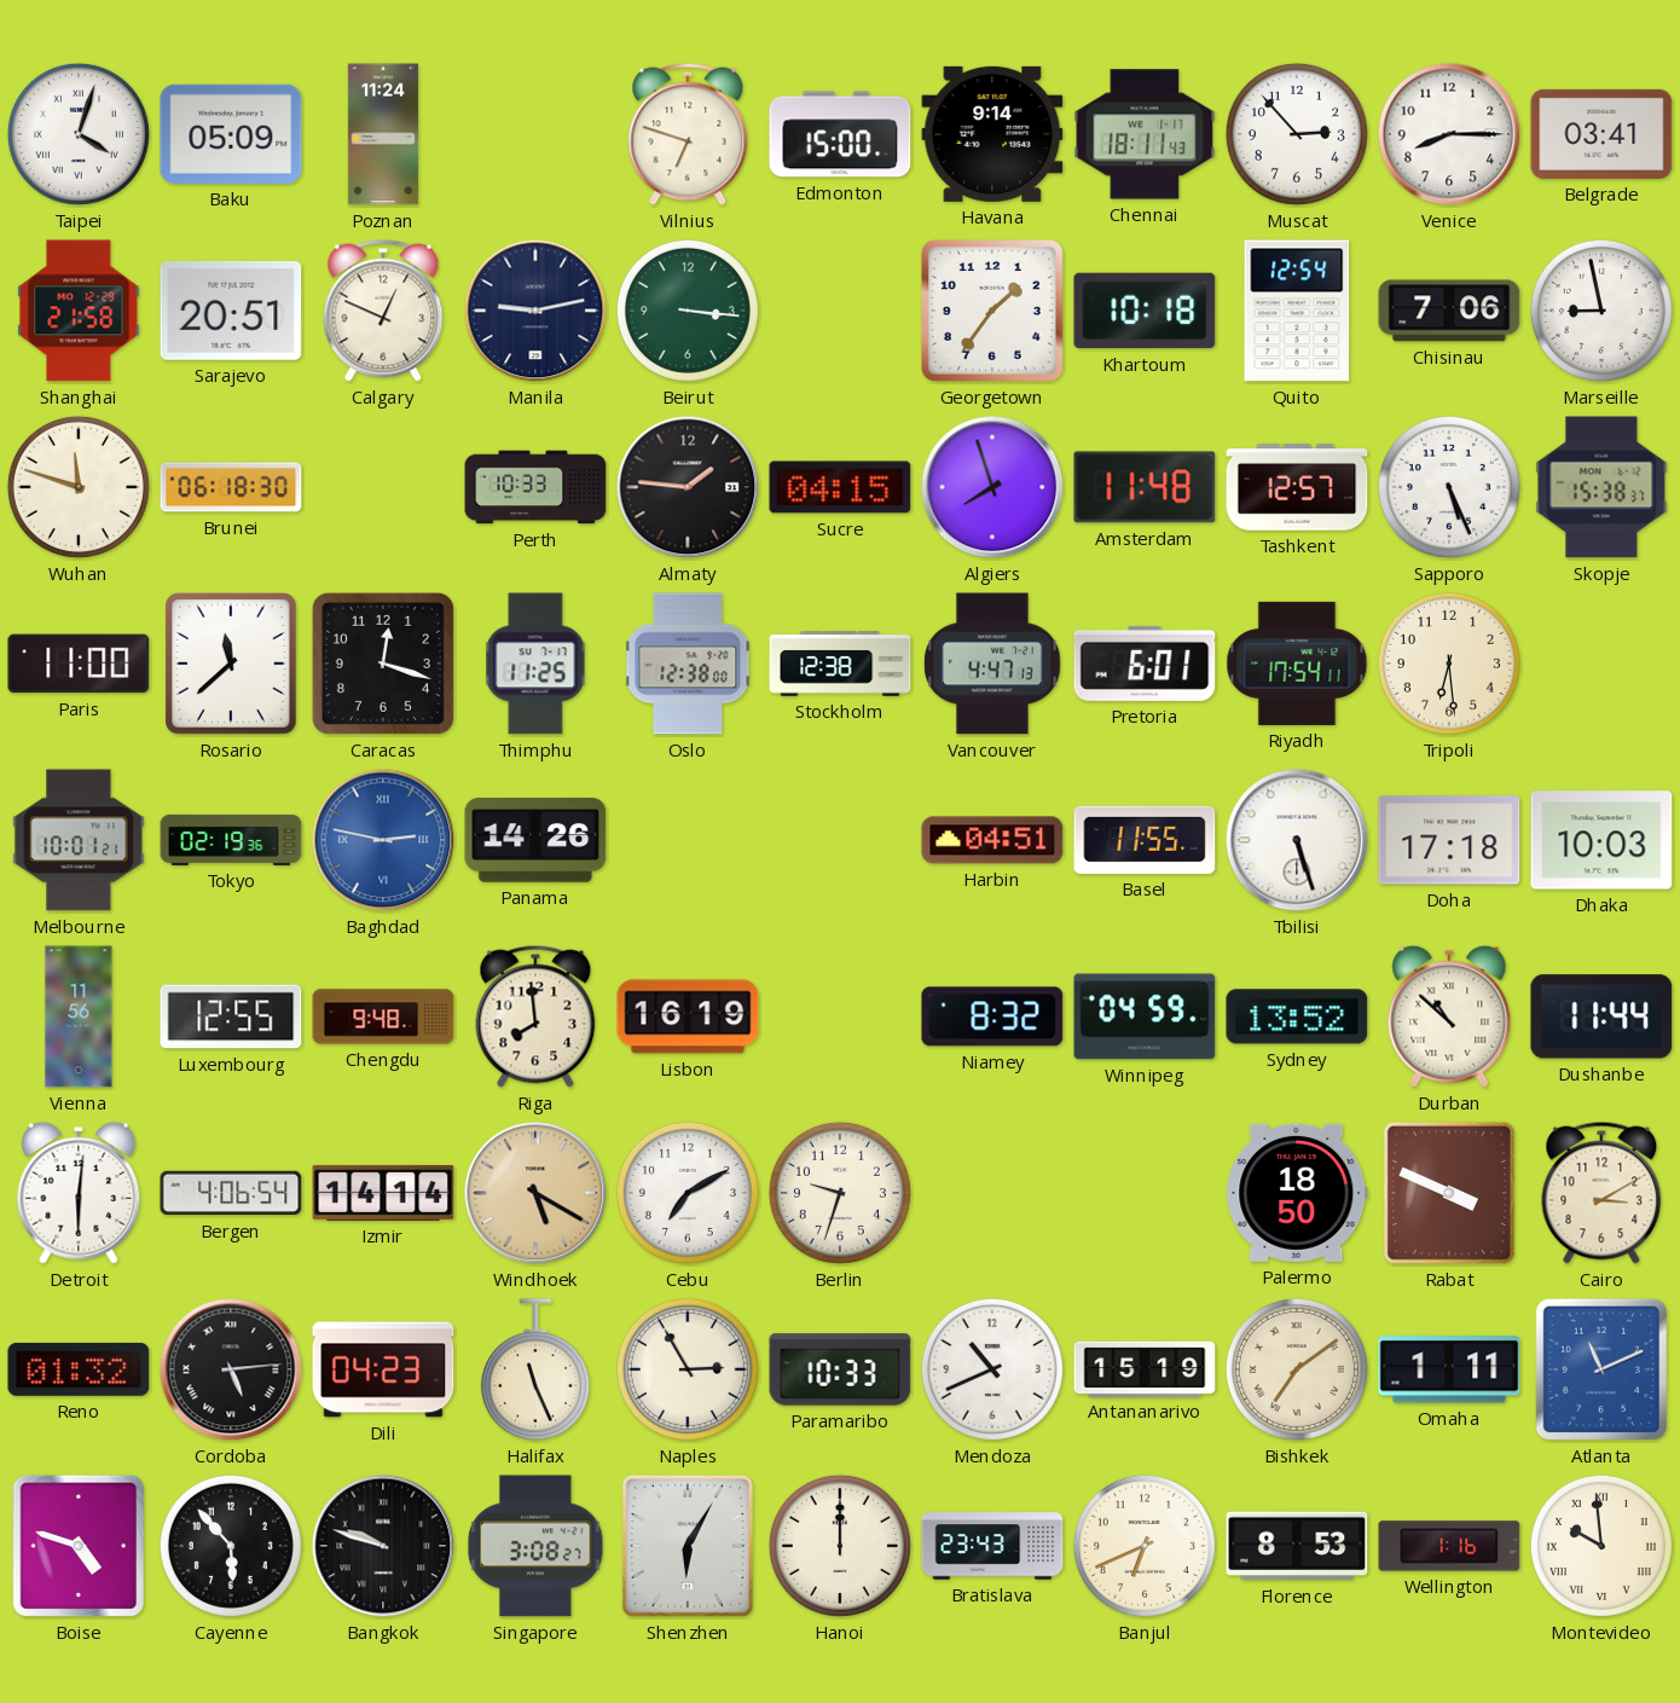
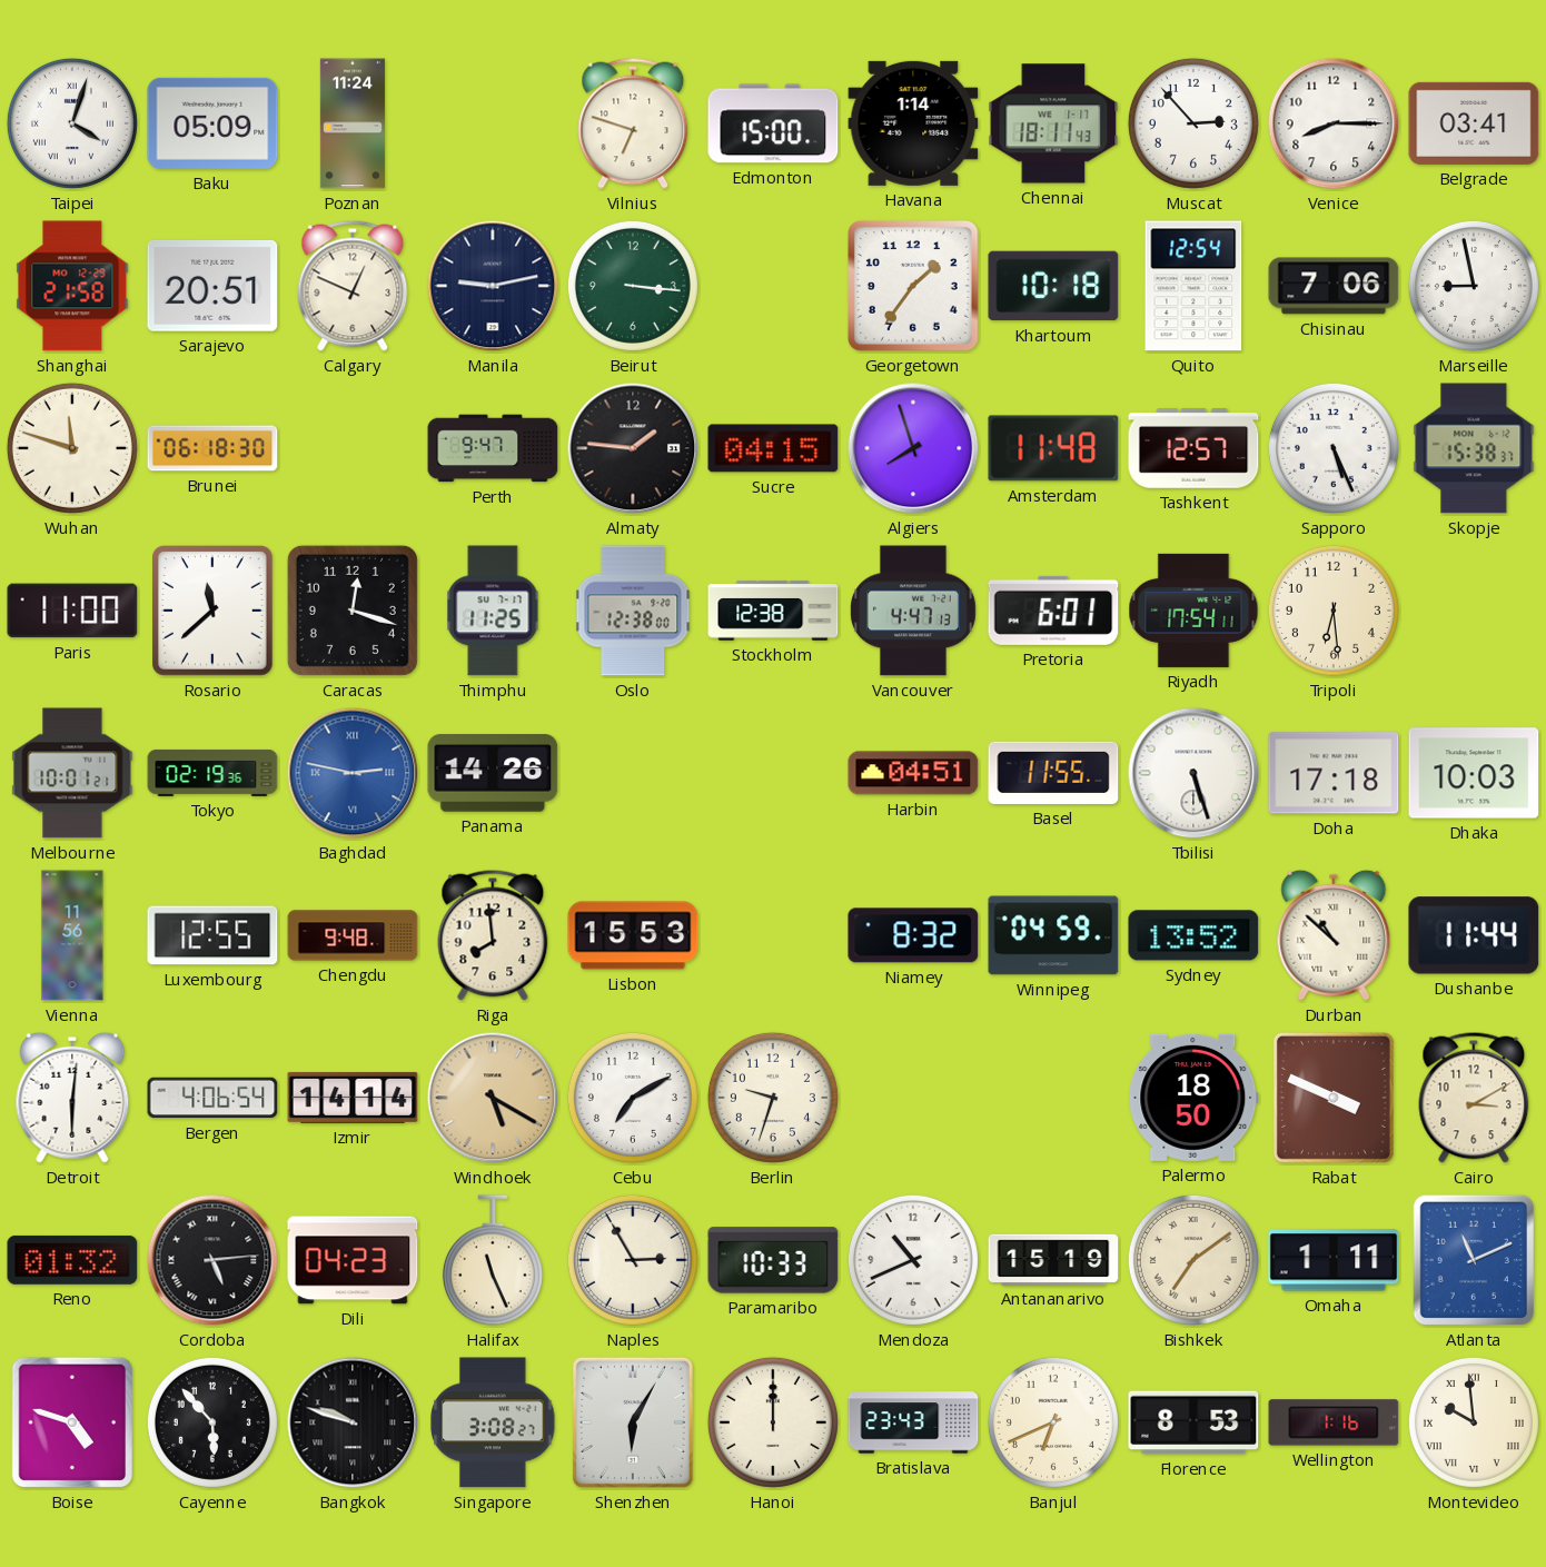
Havana: 9:14 -> 1:14 (913, 123)
Perth: 10:33 -> 9:47 (493, 448)
Lisbon: 16:19 -> 15:53 (633, 935)
